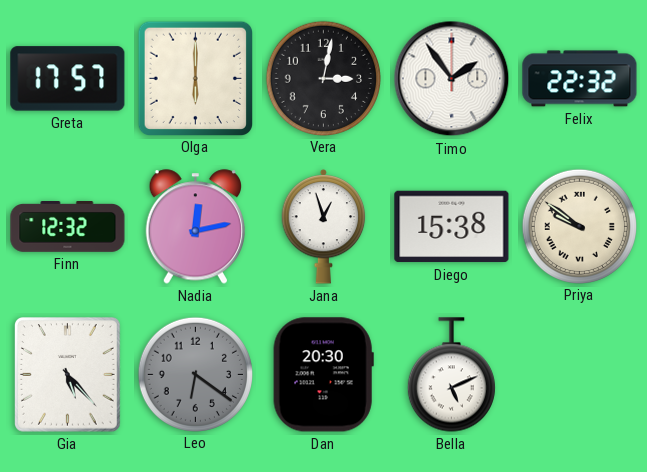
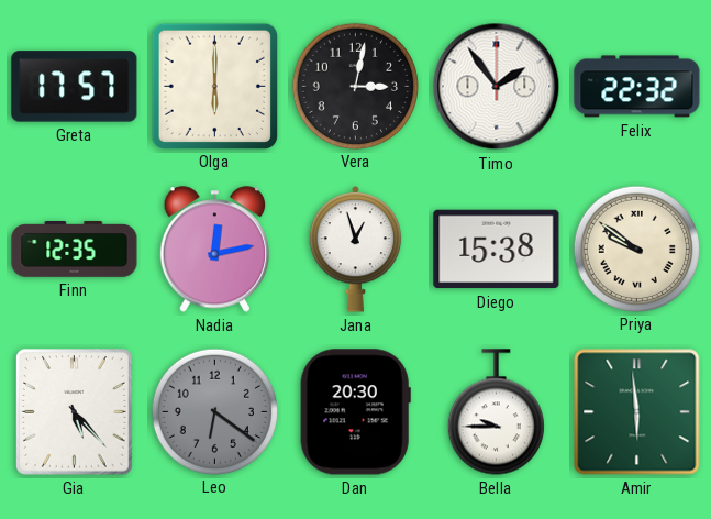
Finn: 12:32 -> 12:35 (75, 250)
Bella: 5:11 -> 9:45 (496, 412)
Amir: none -> 5:59 (637, 412)
